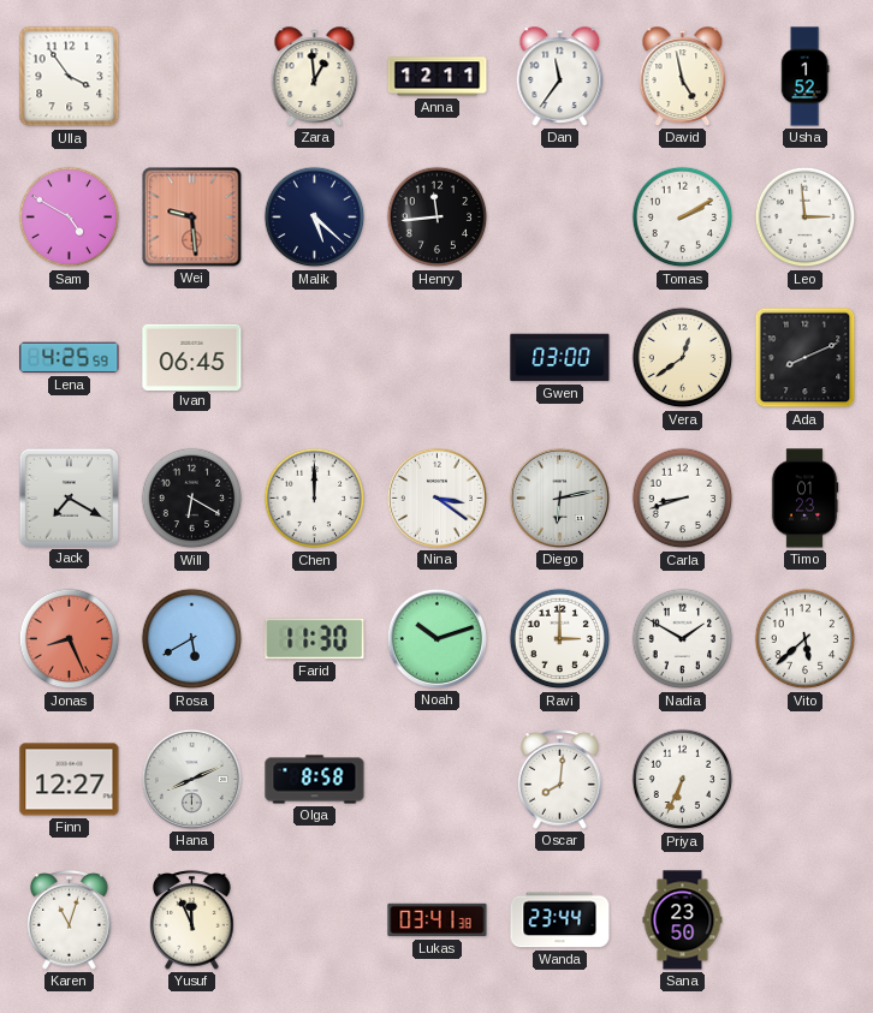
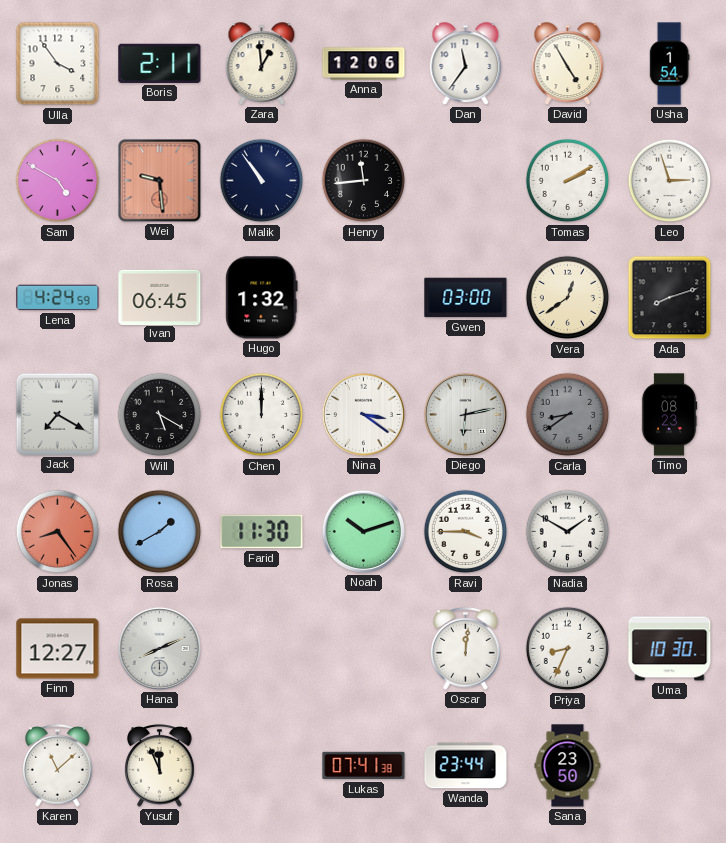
Boris: none -> 2:11 (160, 63)
Anna: 12:11 -> 12:06 (364, 64)
David: 4:58 -> 4:55 (568, 64)
Usha: 1:52 -> 1:54 (669, 64)
Malik: 5:22 -> 10:54 (262, 181)
Leo: 2:59 -> 2:57 (670, 181)
Lena: 4:25 -> 4:24 (58, 298)
Hugo: none -> 1:32 (262, 298)
Ada: 8:11 -> 8:12 (670, 298)
Will: 6:20 -> 5:20 (160, 415)
Carla: 8:42 -> 8:39 (568, 415)
Carla dial: white -> grey (568, 415)
Timo: 01:23 -> 08:23 (669, 415)
Jonas: 8:26 -> 8:24 (58, 532)
Rosa: 5:40 -> 1:40 (160, 532)
Ravi: 3:00 -> 3:45 (466, 532)
Vito: 5:38 -> none (806, 639)
Olga: 8:58 -> none (315, 780)
Oscar: 8:01 -> 12:01 (466, 649)
Priya: 6:34 -> 8:34 (568, 649)
Uma: none -> 10:30 (670, 649)
Karen: 11:03 -> 11:08 (58, 766)
Lukas: 03:41 -> 07:41 (364, 766)
